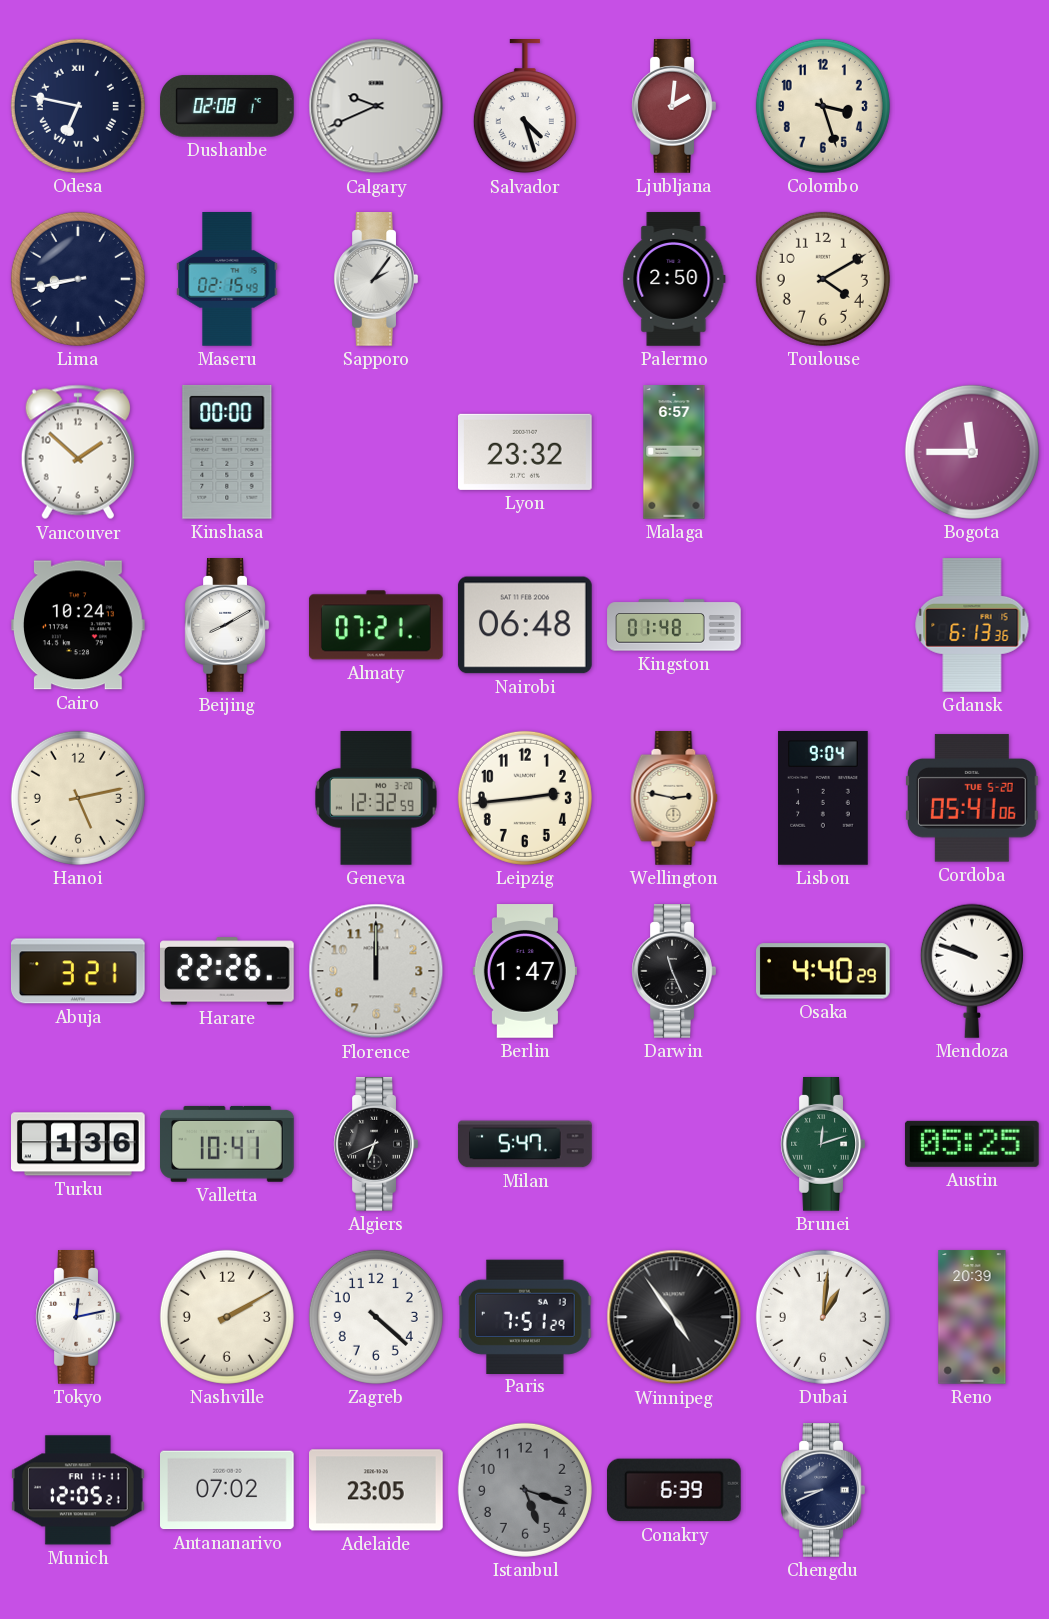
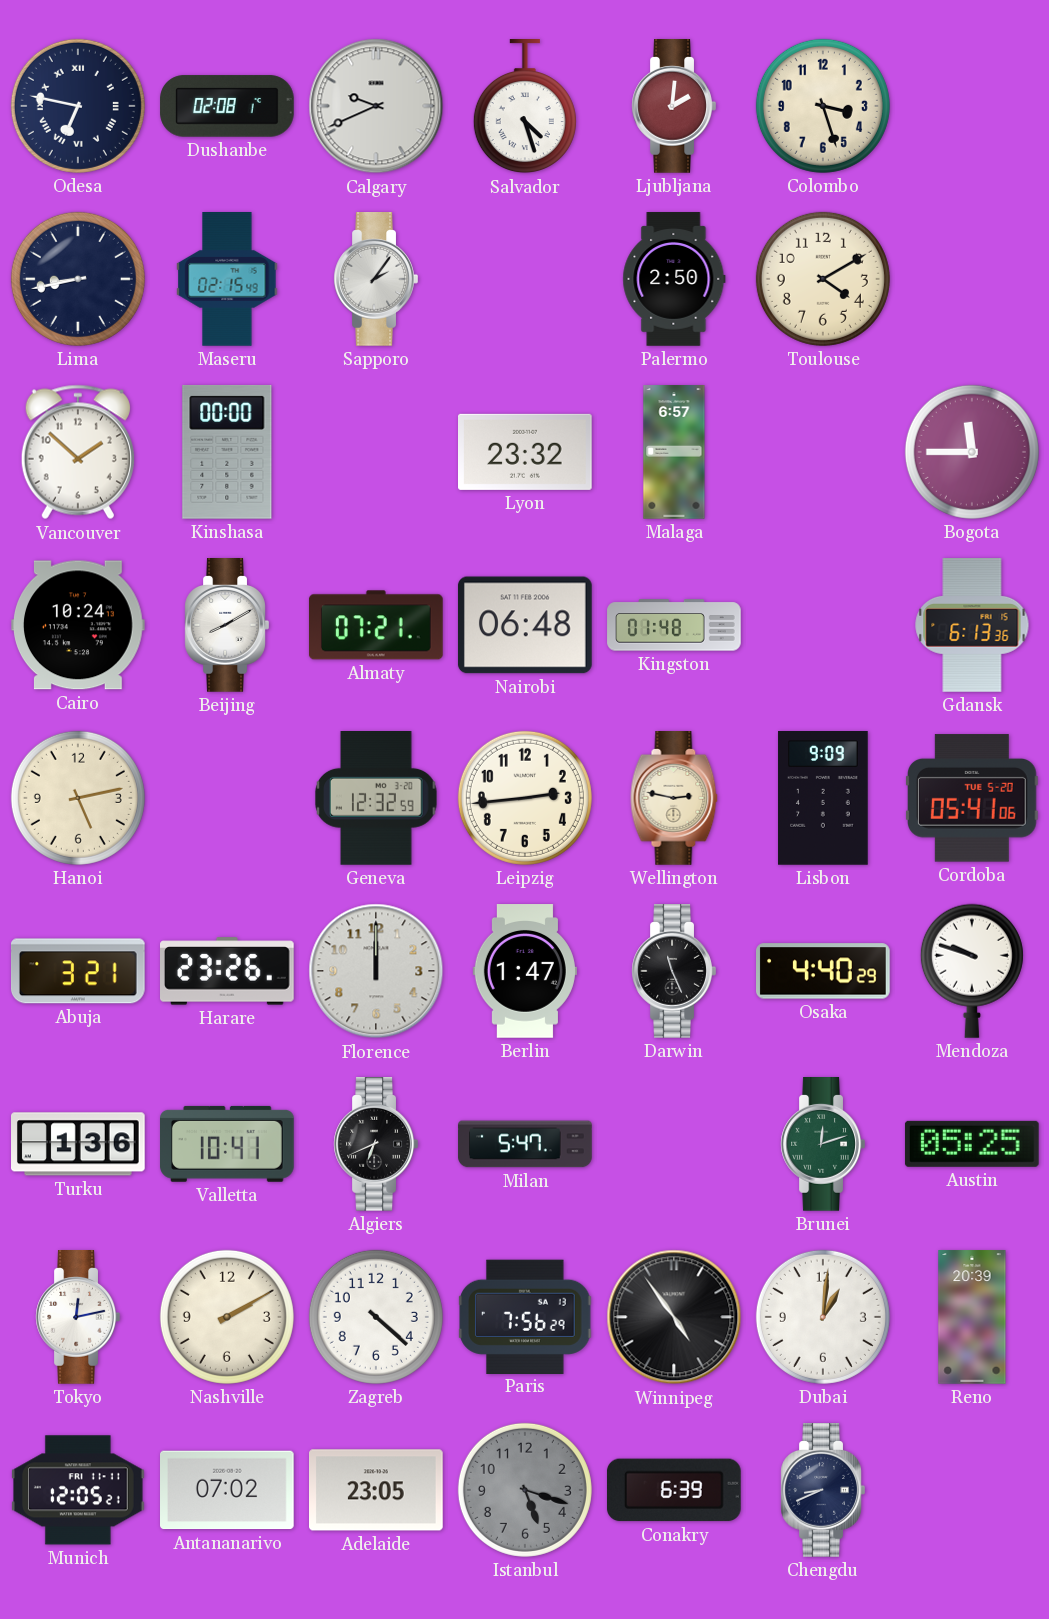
Lisbon: 9:04 -> 9:09 (823, 799)
Harare: 22:26 -> 23:26 (228, 971)
Paris: 7:51 -> 7:56 (525, 1316)
